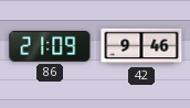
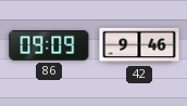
86: 21:09 -> 09:09 (49, 45)
